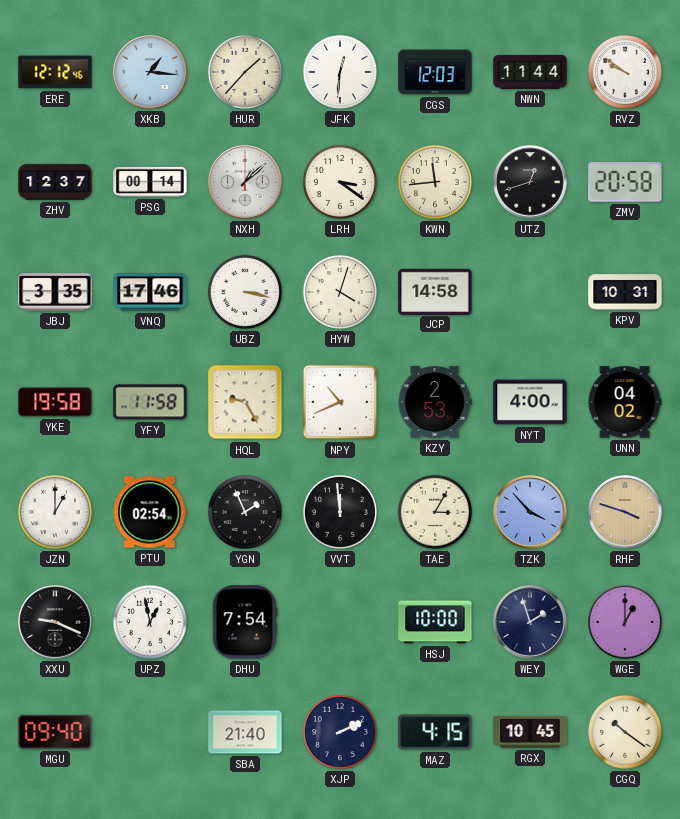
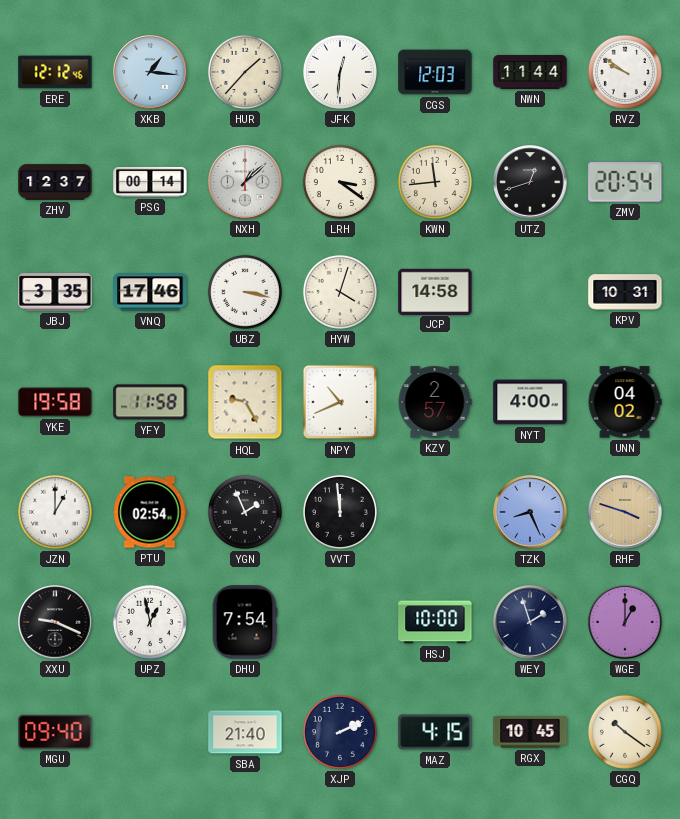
ZMV: 20:58 -> 20:54 (625, 183)
KZY: 2:53 -> 2:57 (435, 402)
TAE: 3:05 -> none (435, 512)
TZK: 3:53 -> 8:26 (530, 512)
